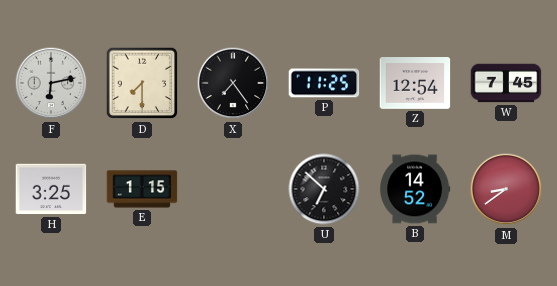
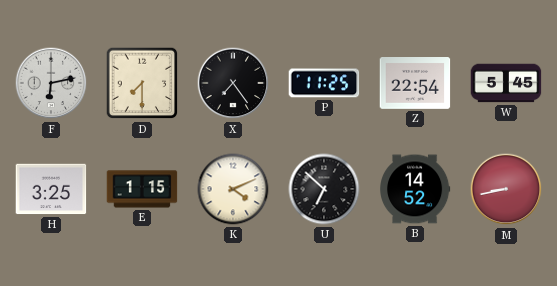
Z: 12:54 -> 22:54 (415, 84)
W: 7:45 -> 5:45 (506, 83)
K: none -> 4:11 (233, 189)
M: 8:39 -> 8:43 (506, 189)
